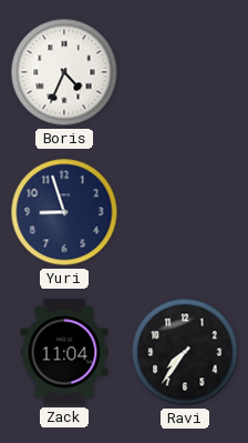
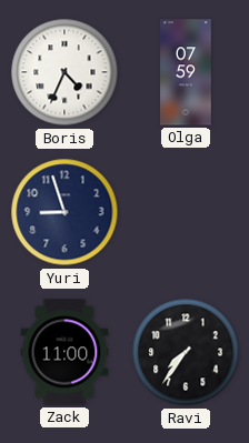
Olga: none -> 07:59 (186, 72)
Zack: 11:04 -> 11:00 (64, 352)
